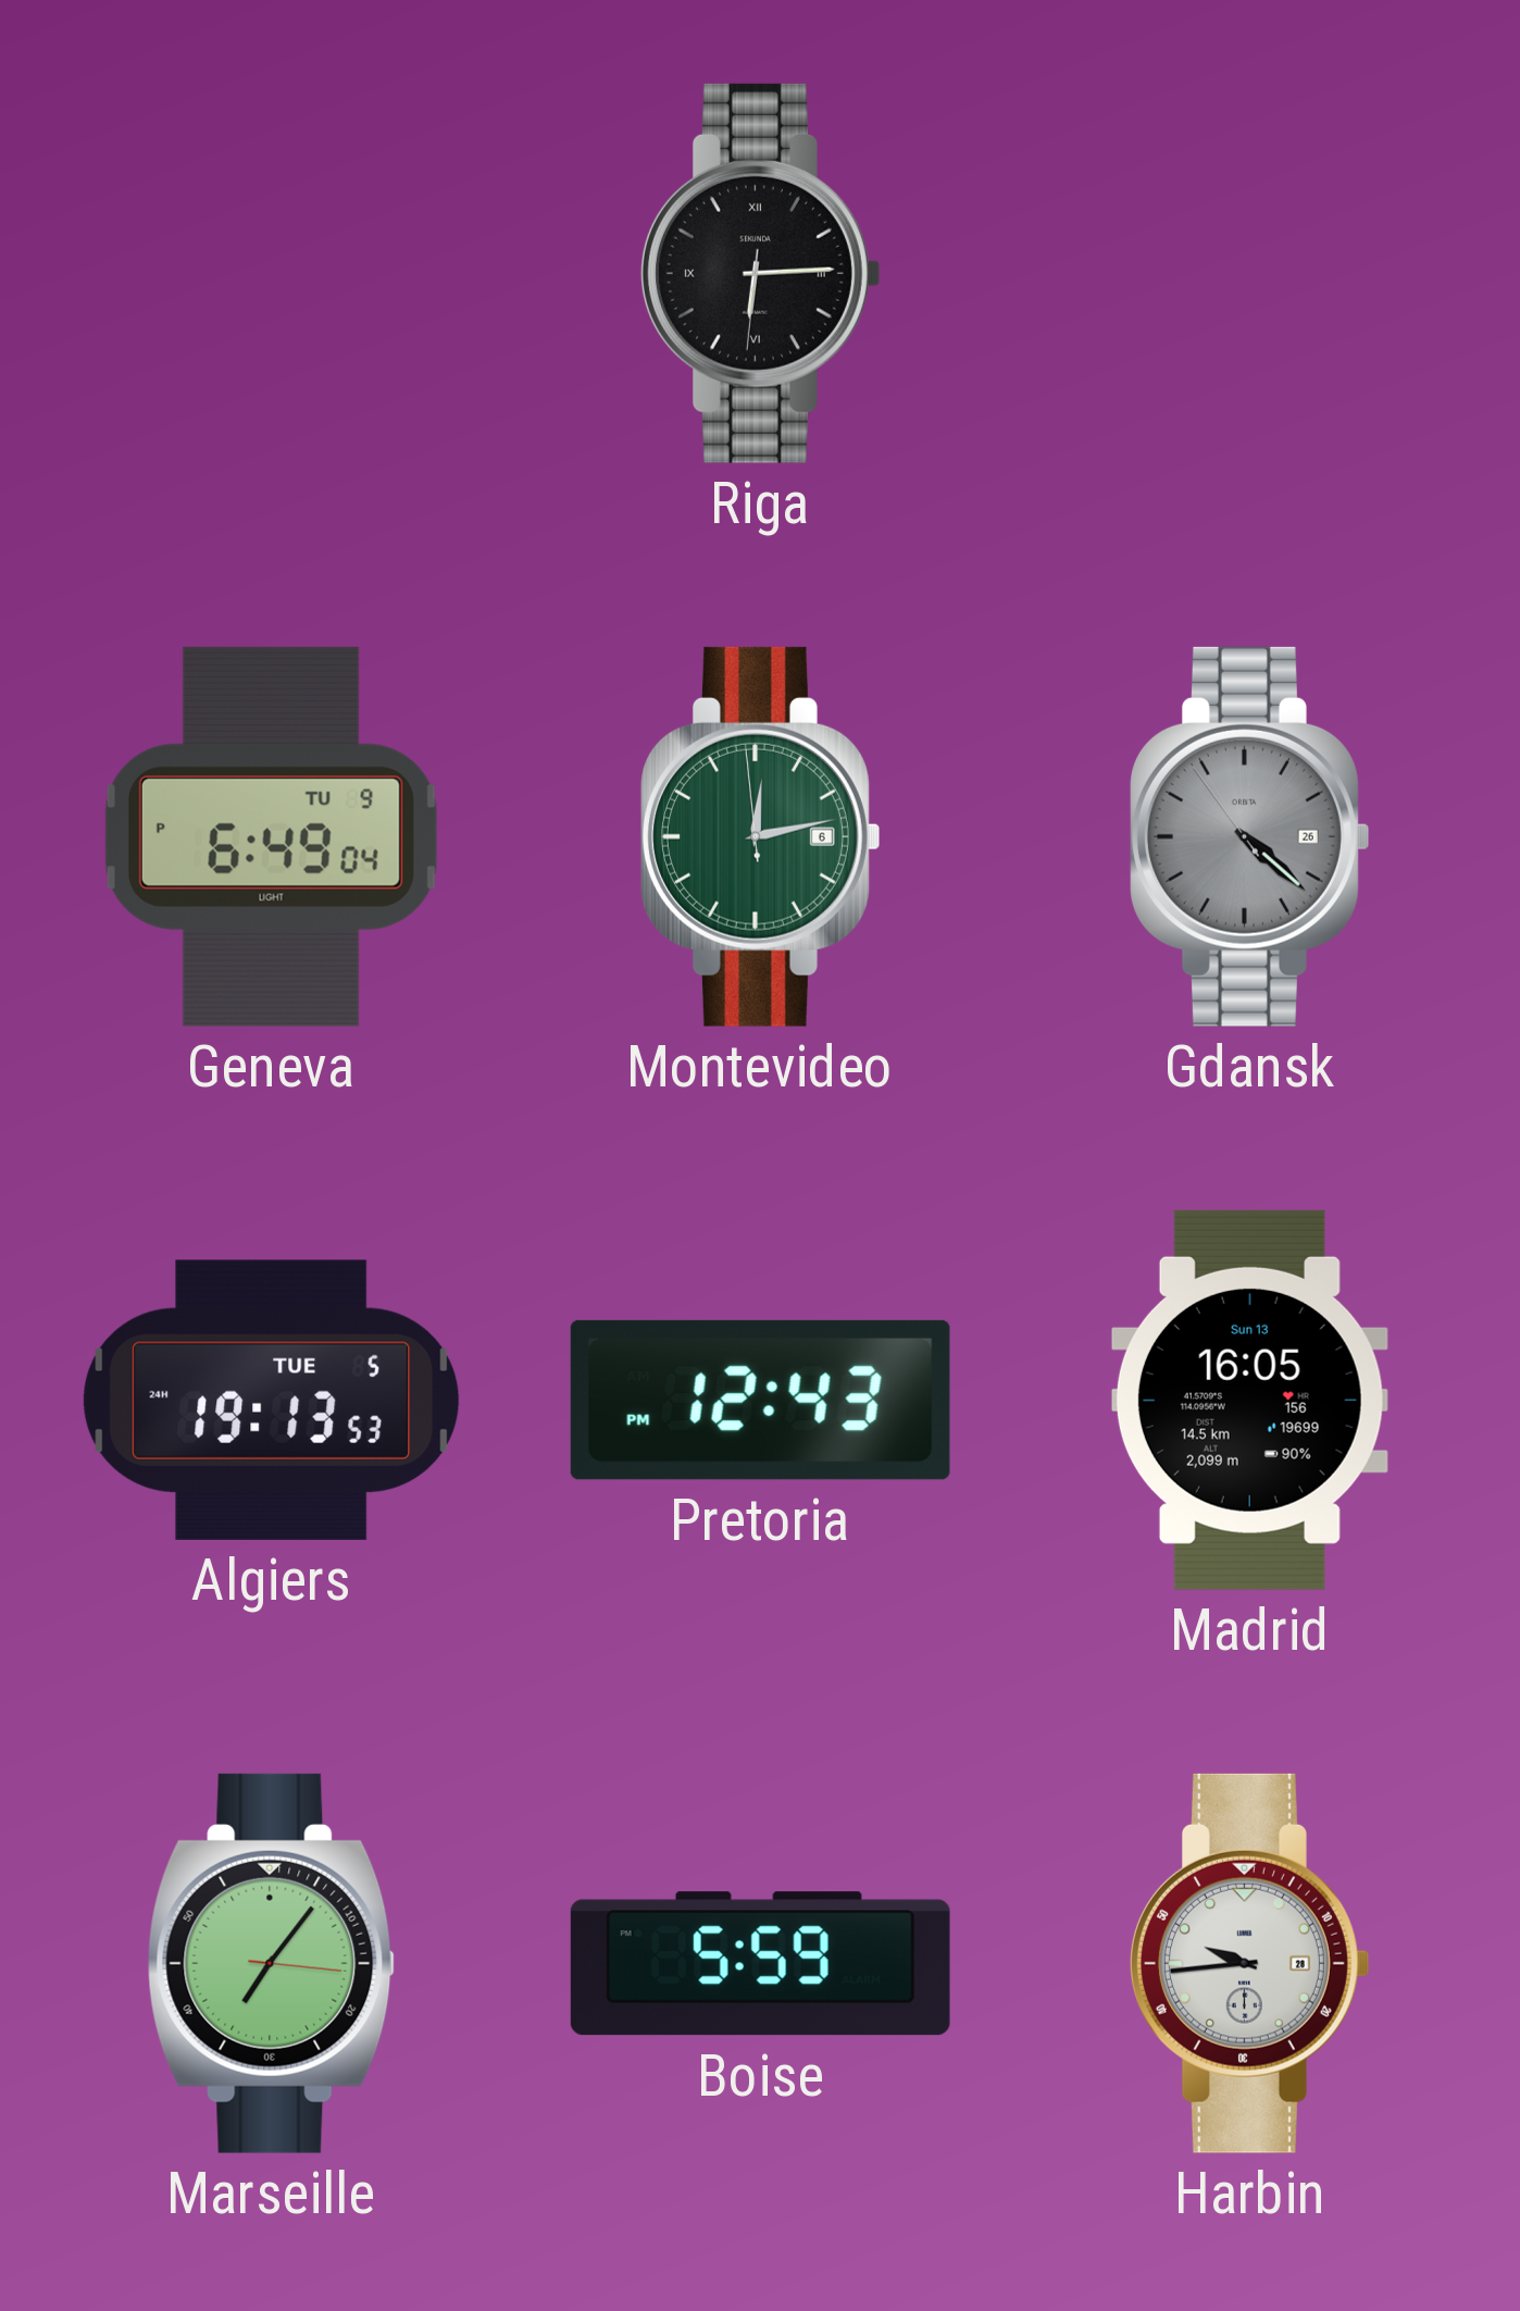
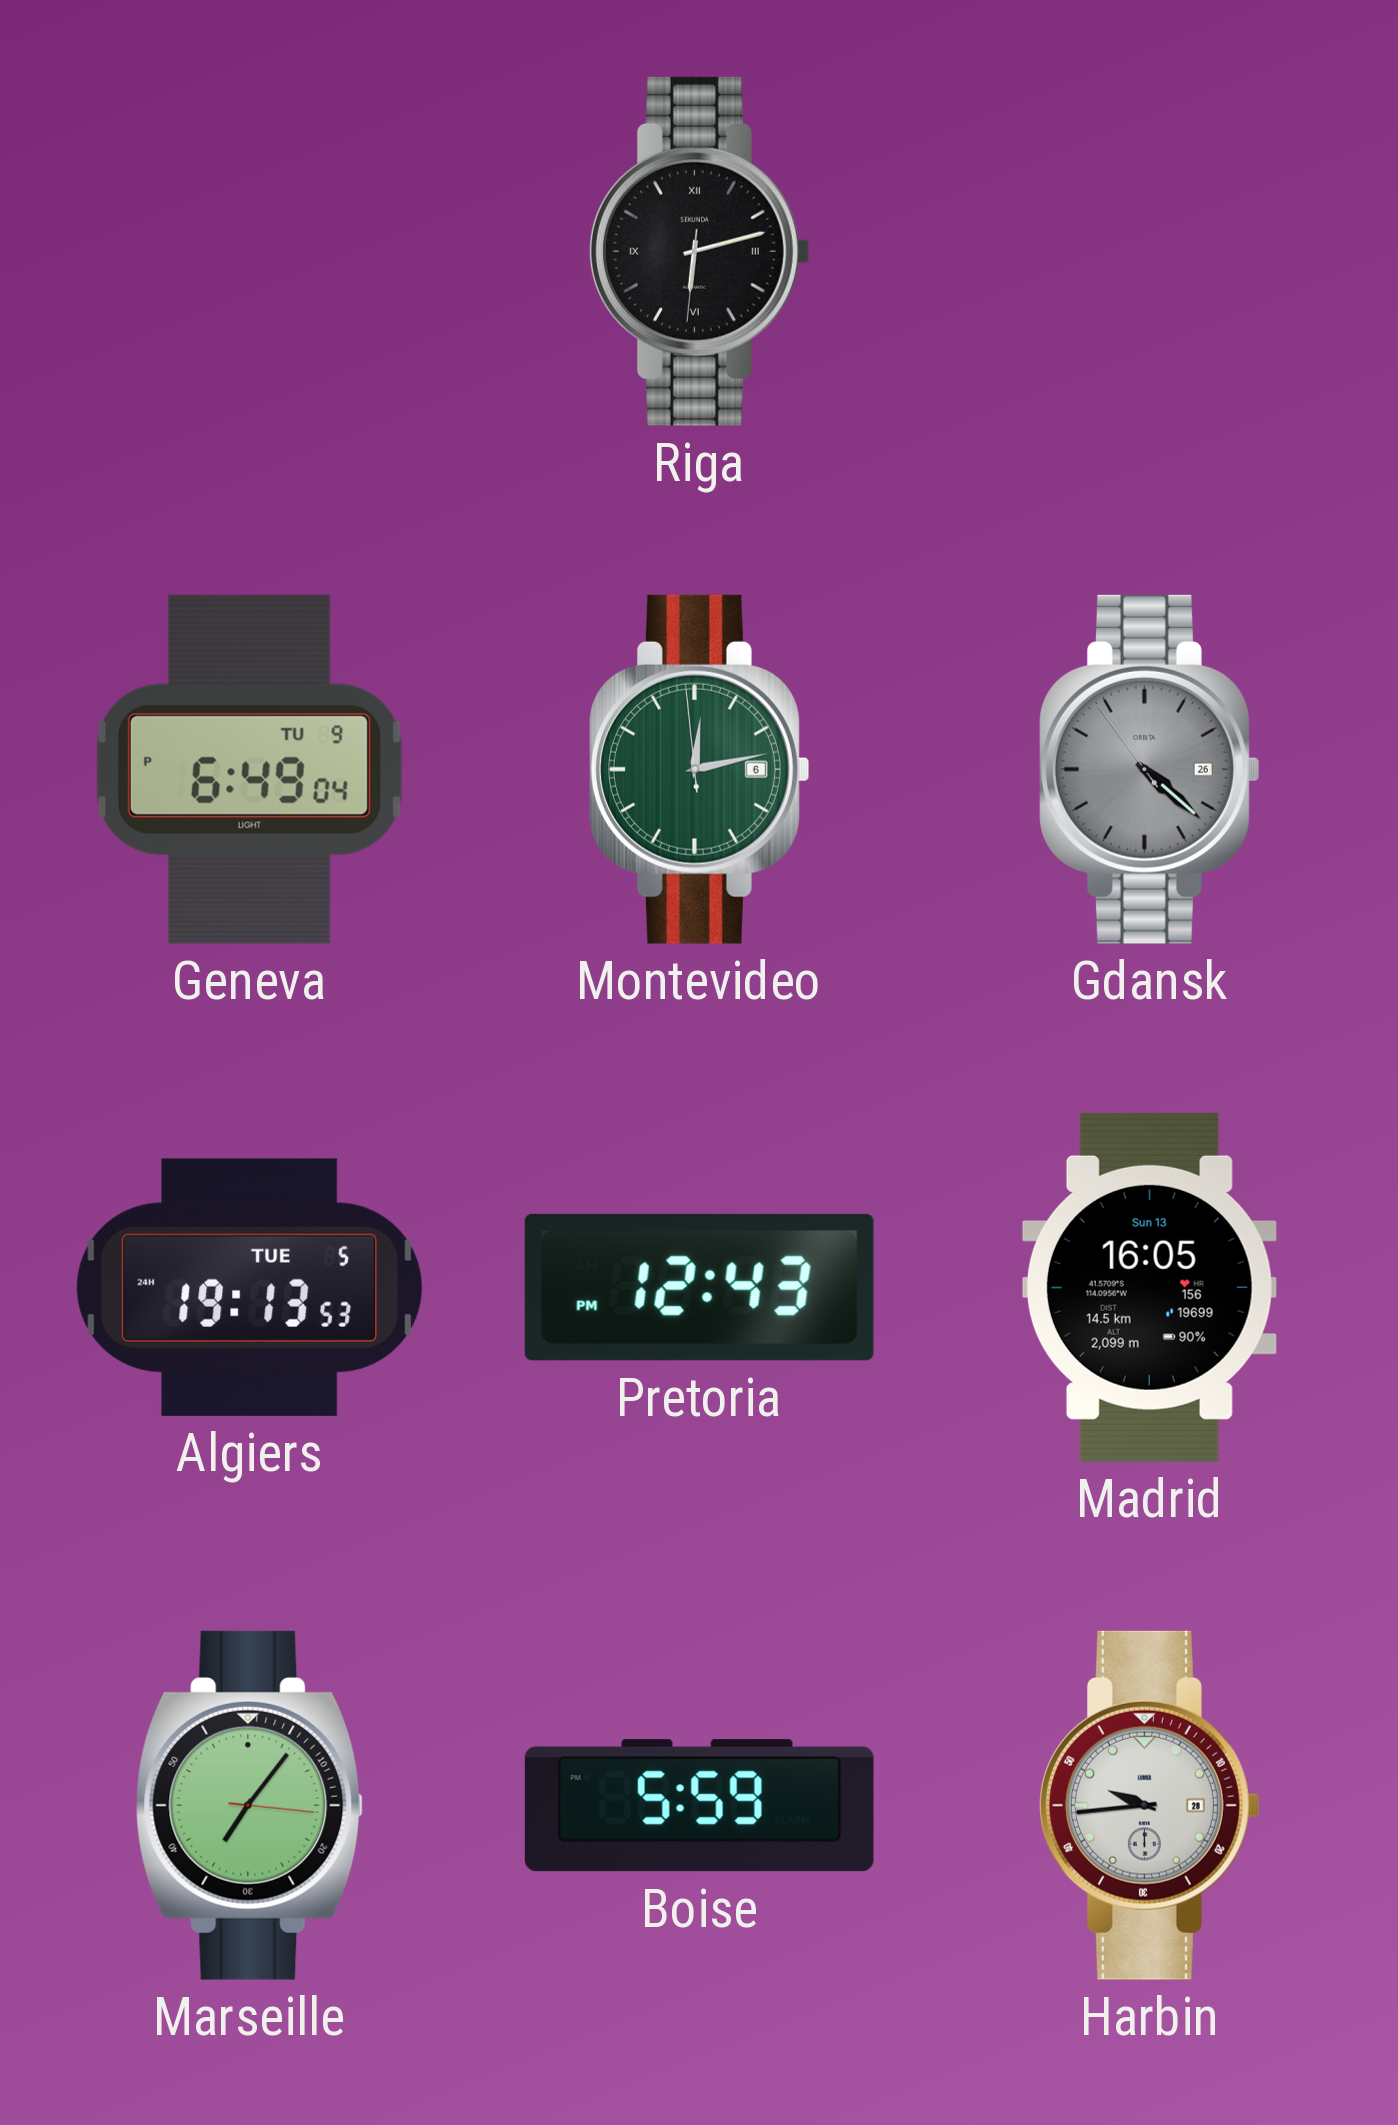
Riga: 6:14 -> 6:12 (699, 251)
